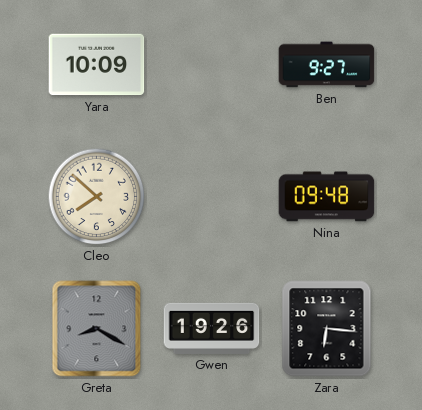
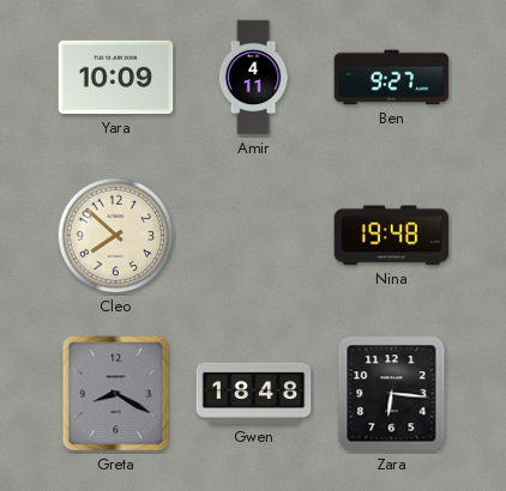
Amir: none -> 4:11 (253, 78)
Nina: 09:48 -> 19:48 (392, 236)
Gwen: 19:26 -> 18:48 (254, 393)
